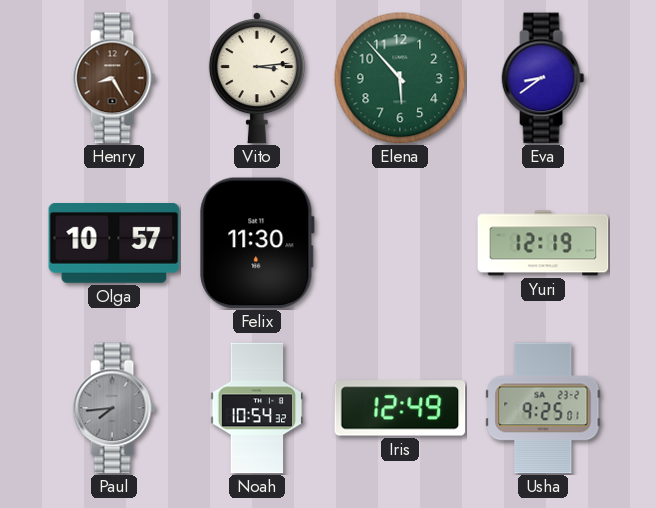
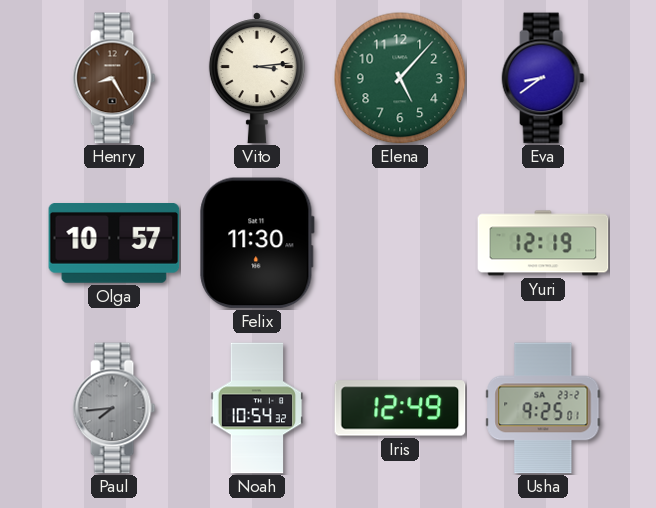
Elena: 5:53 -> 5:07 (400, 78)
